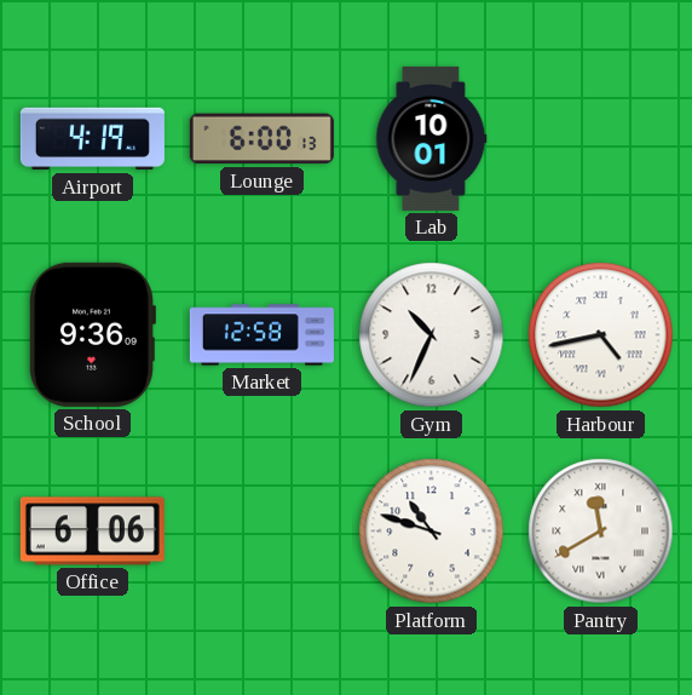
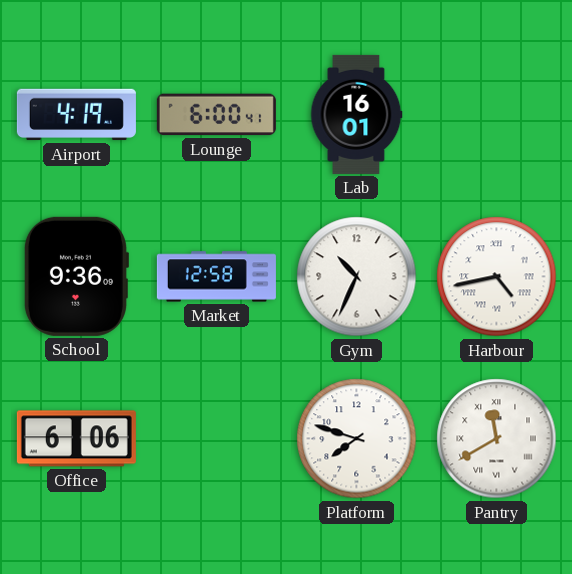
Lounge: 6:00:13 -> 6:00:41 (216, 115)
Lab: 10:01 -> 16:01 (356, 114)
Platform: 10:48 -> 7:48 (357, 439)
